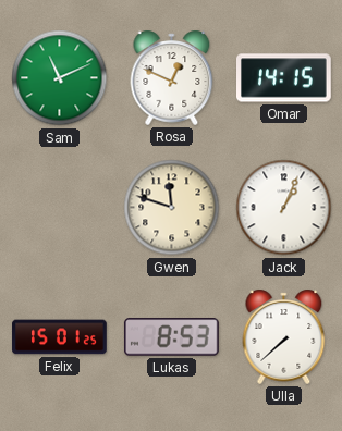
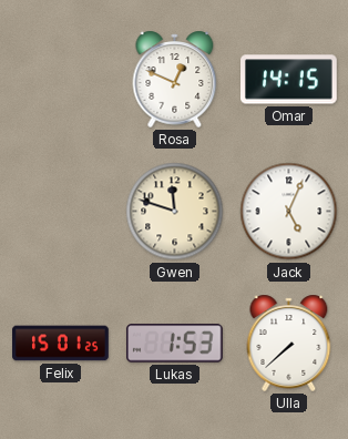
Sam: 11:11 -> none (60, 78)
Jack: 1:04 -> 5:04 (289, 212)
Lukas: 8:53 -> 1:53 (174, 344)
